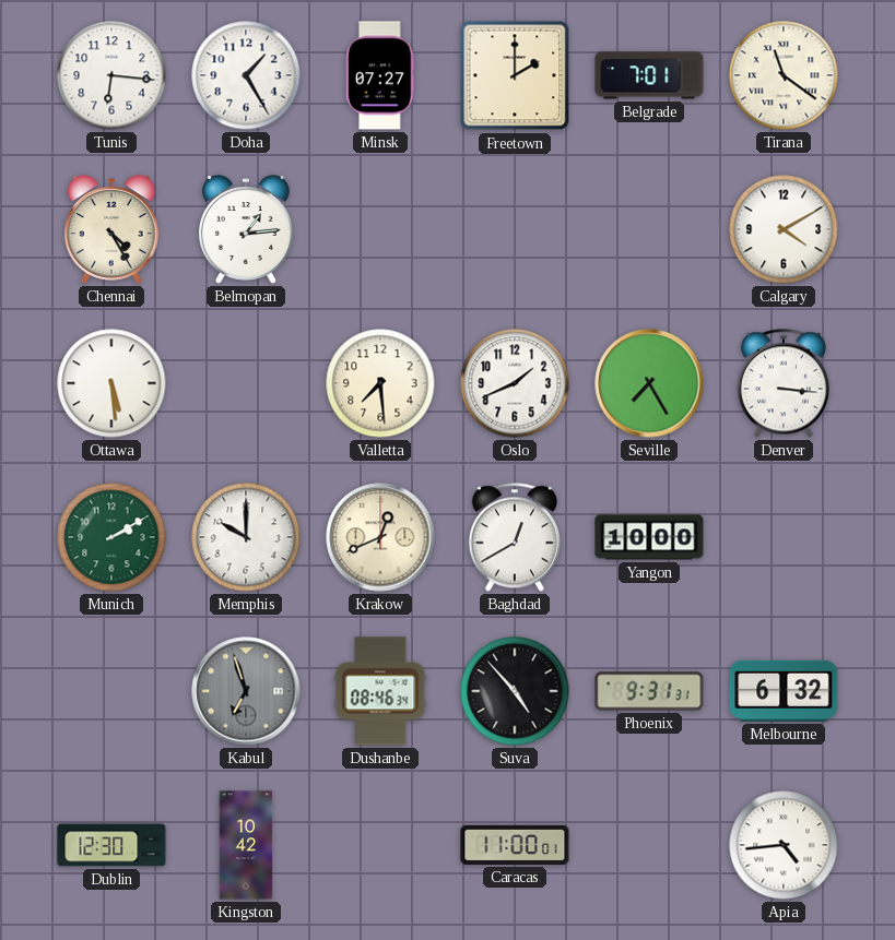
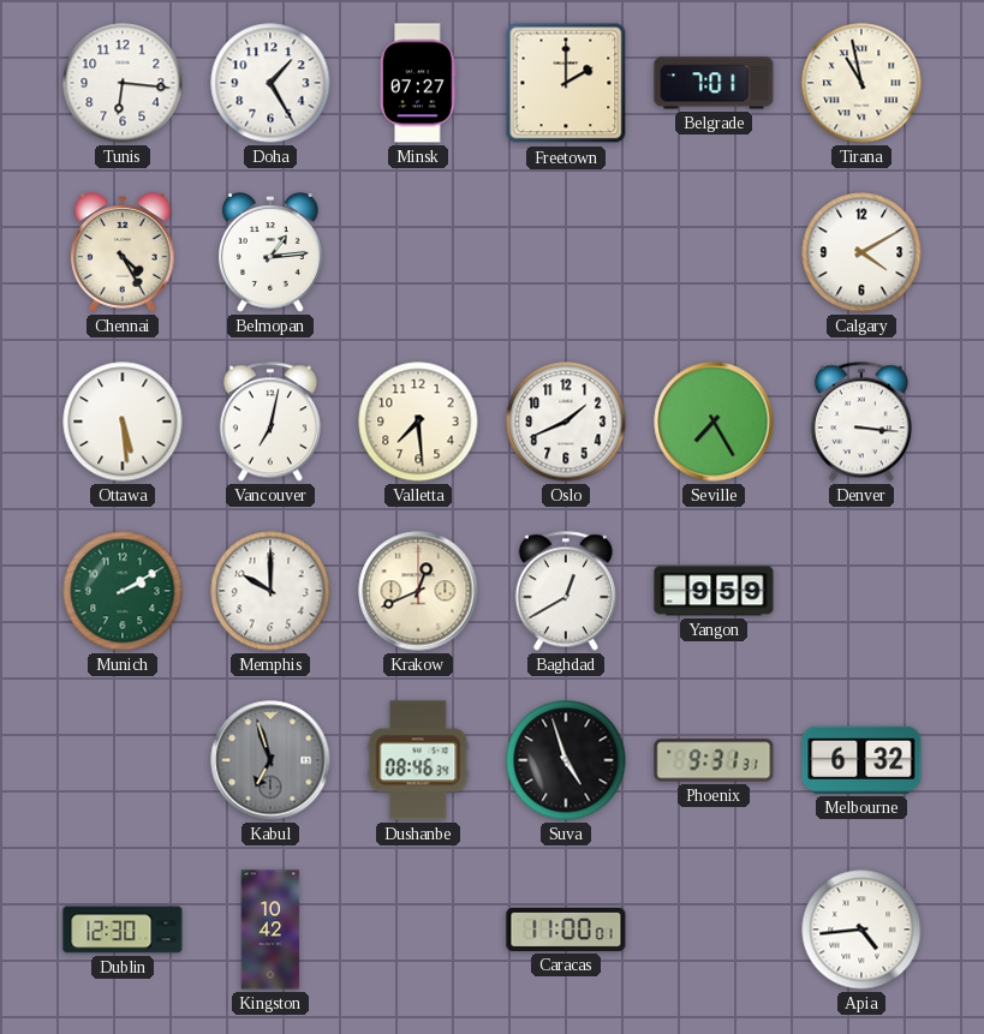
Tirana: 11:21 -> 10:58 (861, 83)
Vancouver: none -> 7:02 (270, 422)
Yangon: 10:00 -> 9:59 (714, 591)
Suva: 4:53 -> 4:57 (566, 760)
